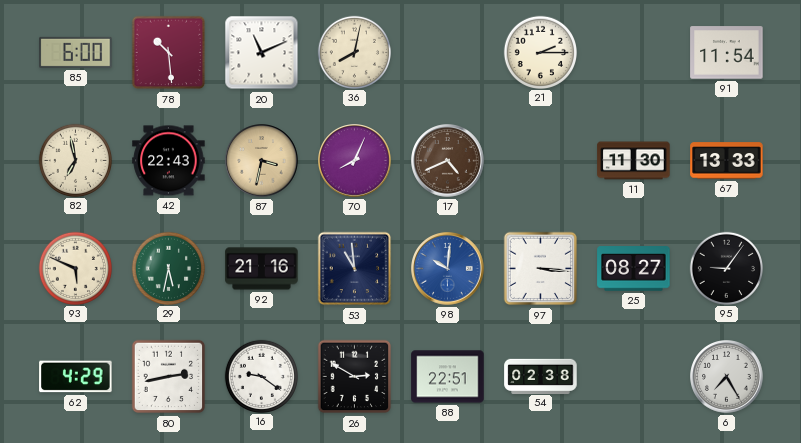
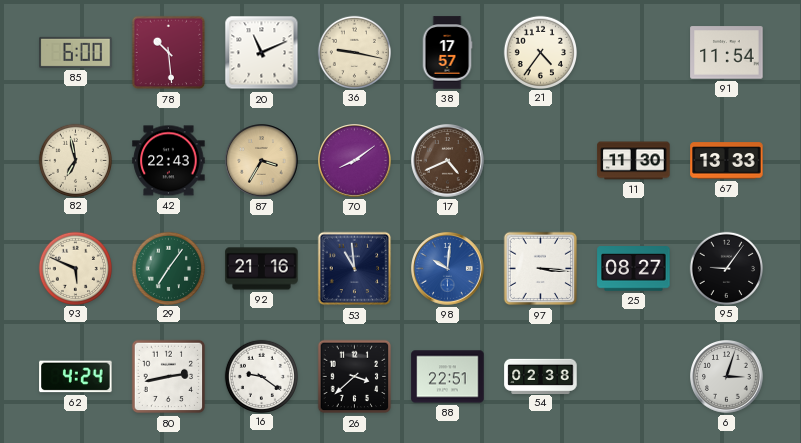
36: 8:02 -> 9:17 (354, 52)
38: none -> 17:57 (447, 53)
21: 2:15 -> 4:36 (540, 52)
87: 3:32 -> 3:35 (262, 161)
70: 8:04 -> 8:09 (355, 161)
29: 5:32 -> 7:06 (168, 268)
62: 4:29 -> 4:24 (76, 377)
26: 2:50 -> 3:38 (355, 377)
6: 7:25 -> 3:03 (727, 377)
